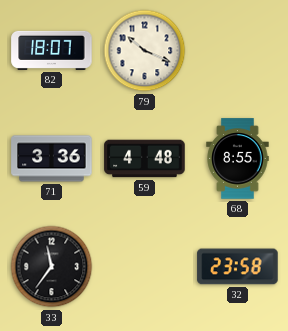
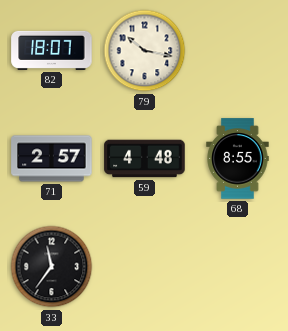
79: 10:19 -> 10:17 (145, 51)
71: 3:36 -> 2:57 (52, 159)
32: 23:58 -> none (238, 267)
